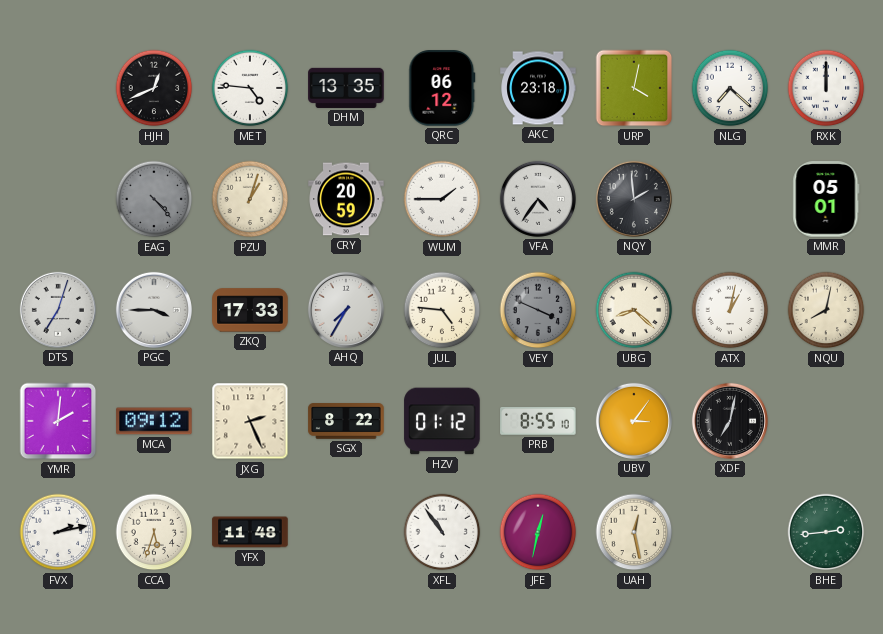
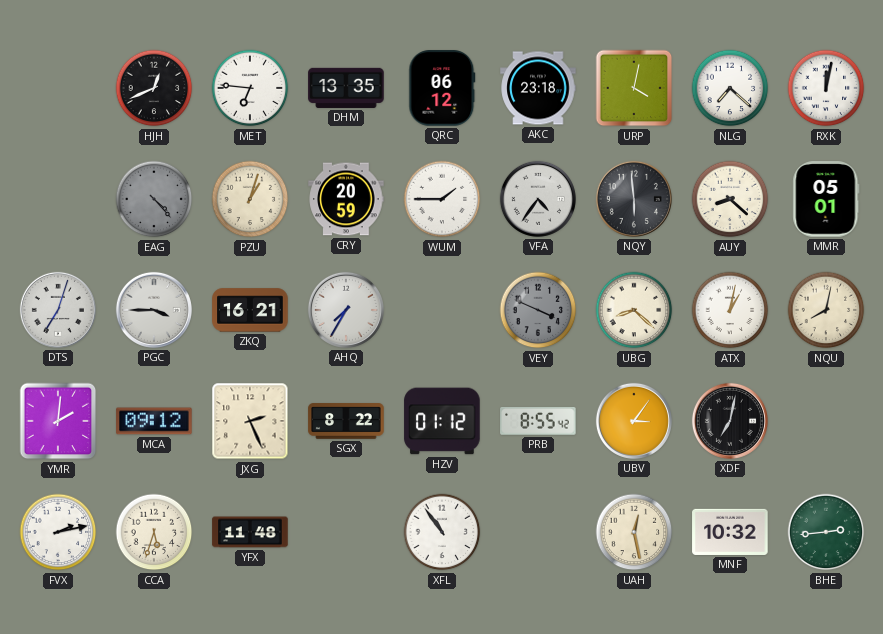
MET: 4:46 -> 6:46 (250, 88)
RXK: 12:00 -> 12:02 (826, 88)
NQY: 1:59 -> 5:59 (634, 199)
AUY: none -> 8:22 (730, 199)
ZKQ: 17:33 -> 16:21 (250, 310)
JUL: 4:46 -> none (442, 310)
PRB: 8:55:10 -> 8:55:42 (538, 421)
JFE: 12:32 -> none (538, 532)
MNF: none -> 10:32 (730, 532)
